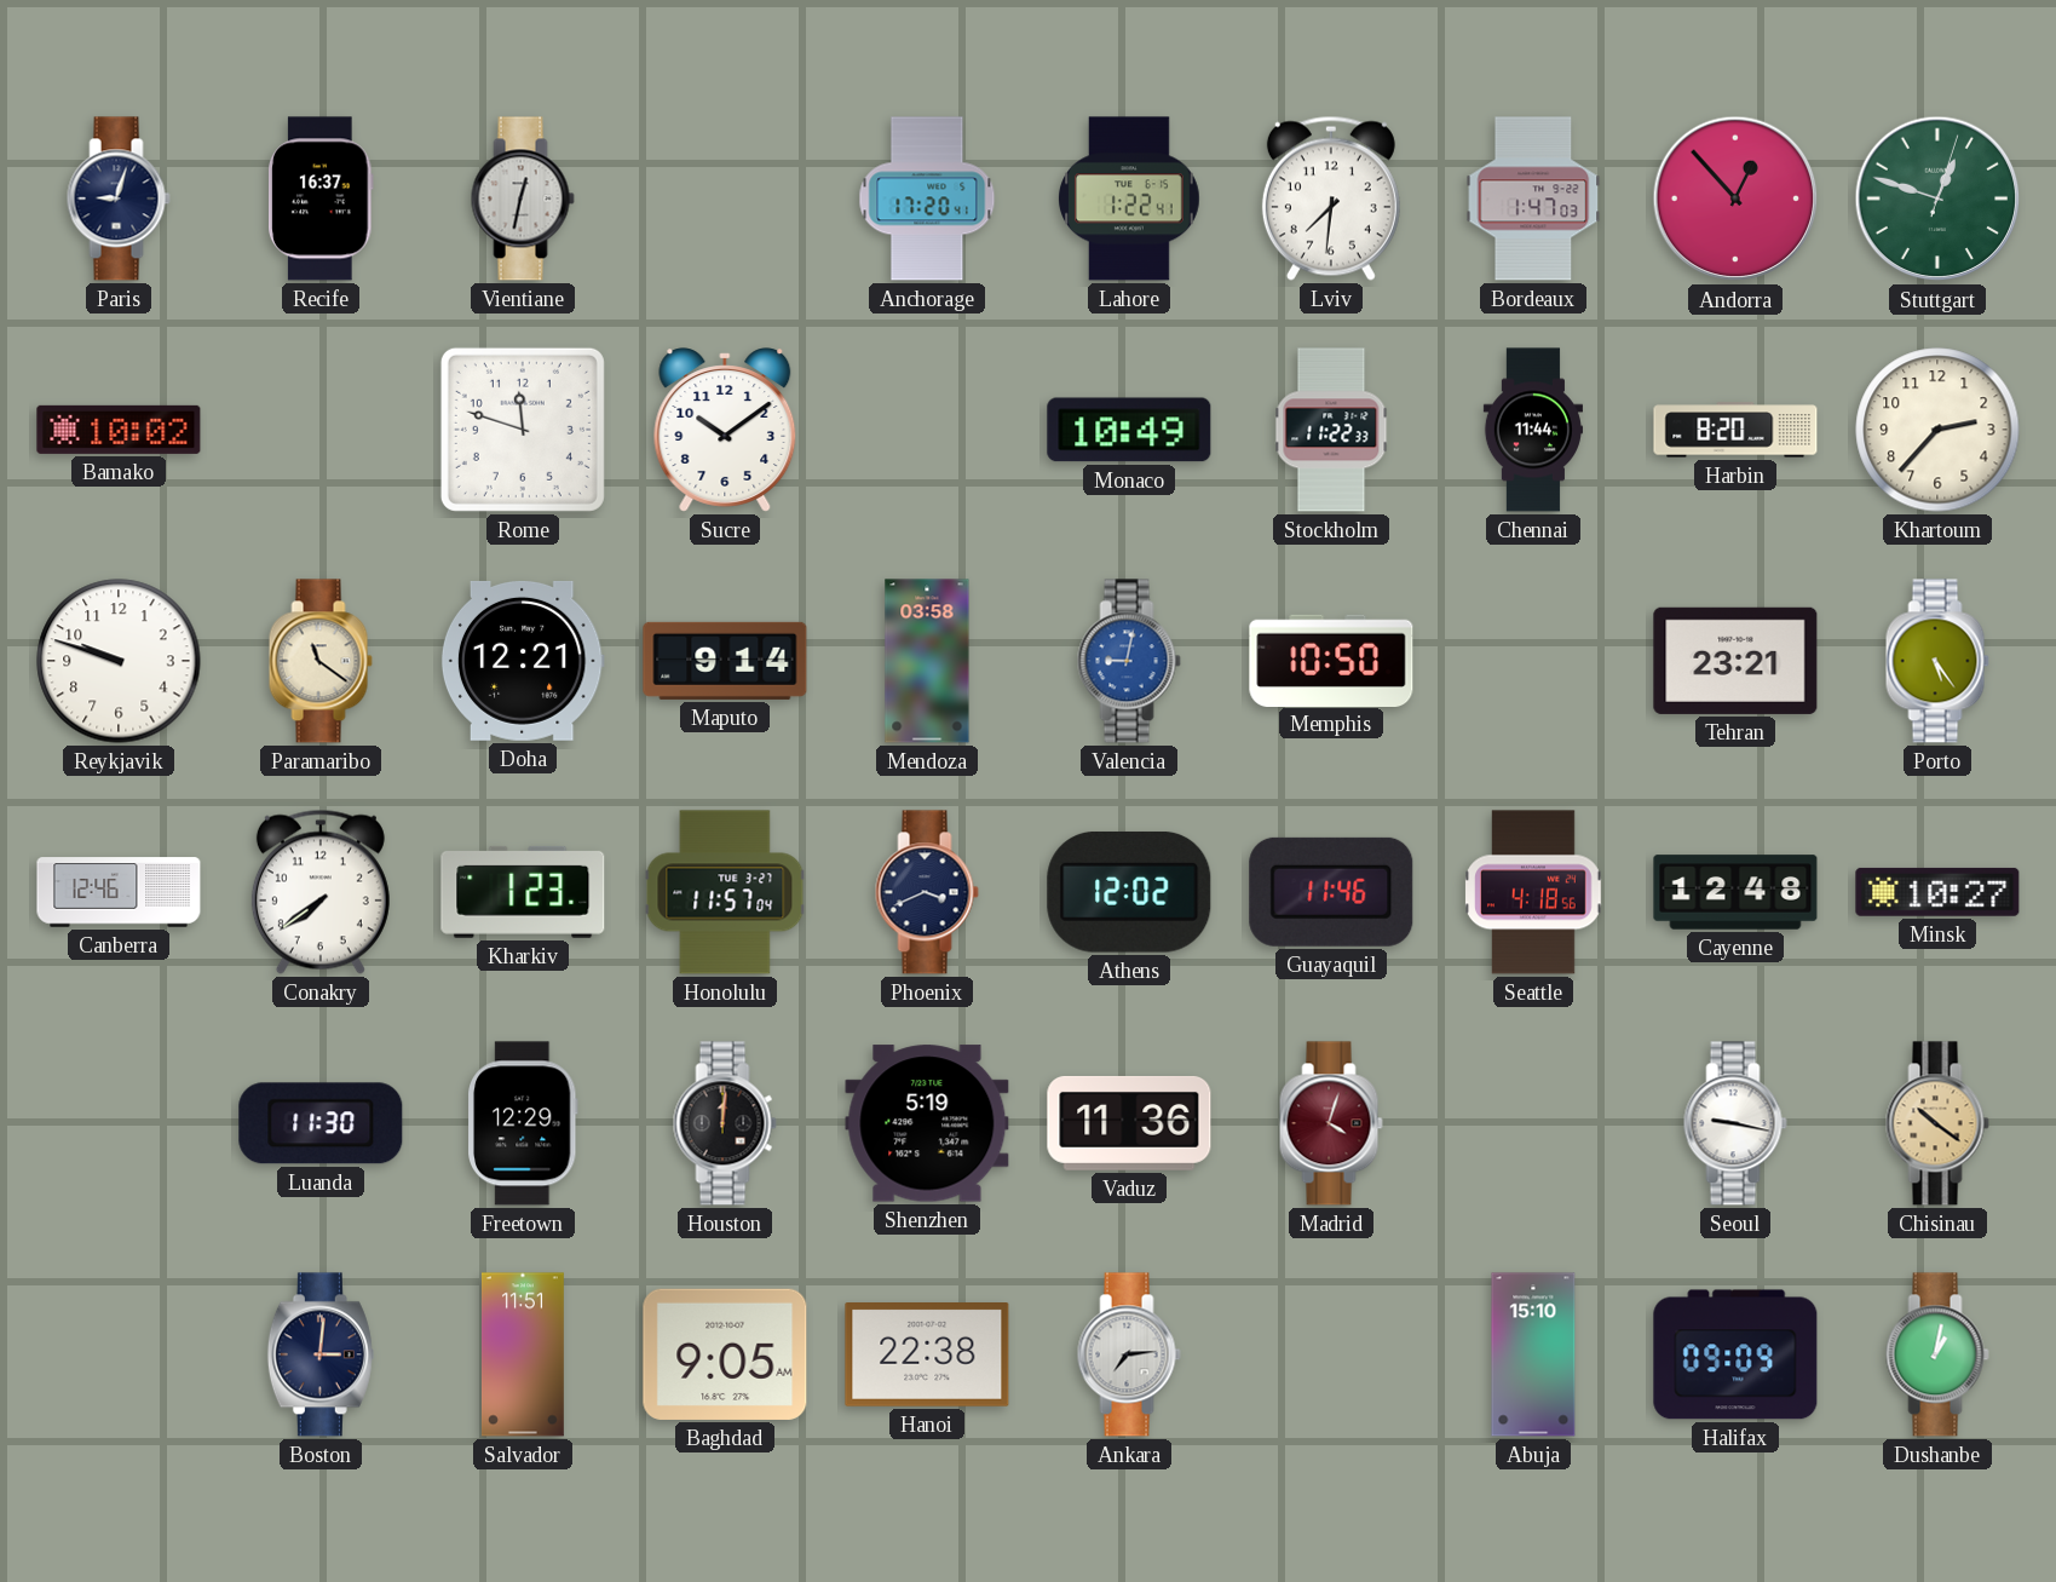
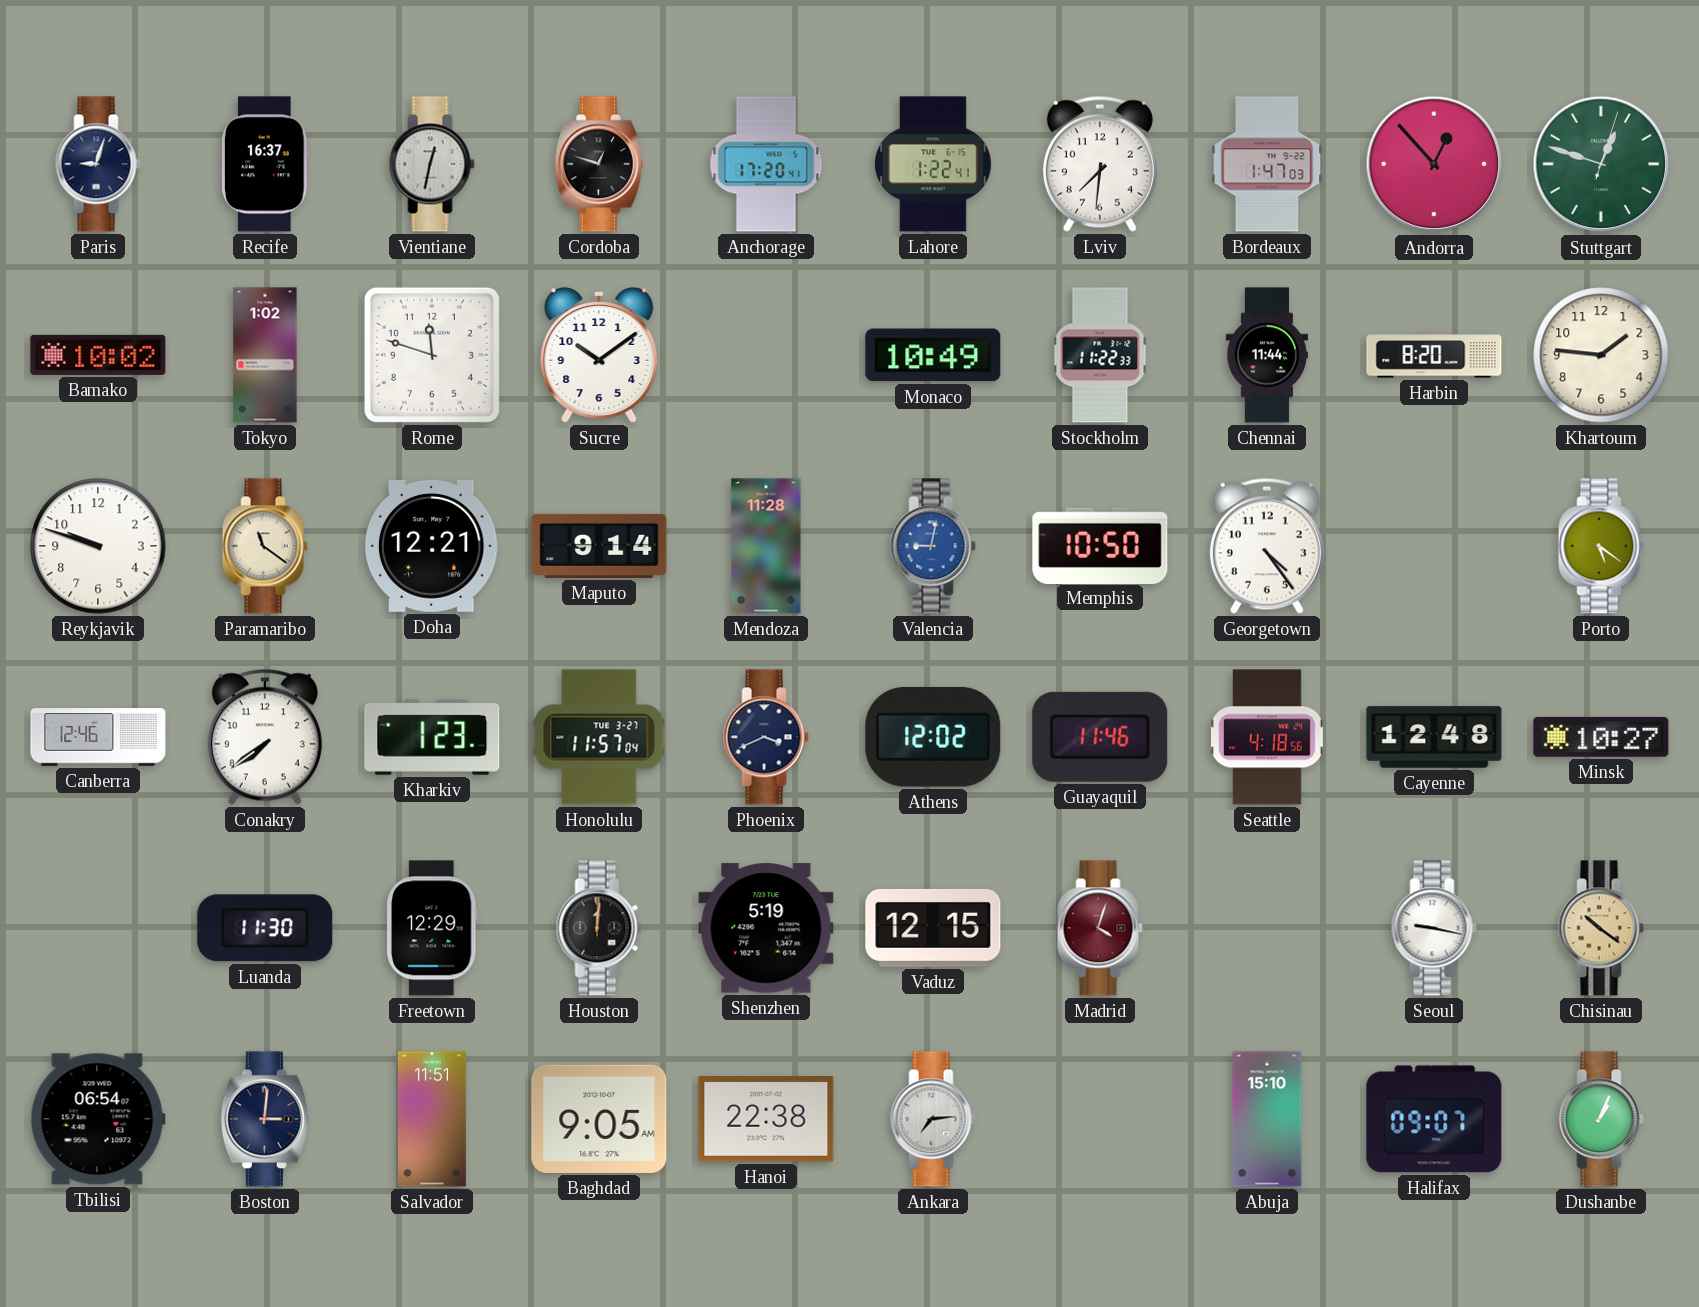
Cordoba: none -> 12:48 (599, 164)
Tokyo: none -> 1:02 (265, 355)
Khartoum: 2:37 -> 1:46 (1601, 355)
Mendoza: 03:58 -> 11:28 (766, 546)
Georgetown: none -> 4:24 (1267, 546)
Tehran: 23:21 -> none (1735, 661)
Porto: 5:24 -> 5:21 (1601, 546)
Vaduz: 11:36 -> 12:15 (933, 928)
Tbilisi: none -> 06:54 (98, 1119)
Halifax: 09:09 -> 09:07 (1434, 1119)
Dushanbe: 1:02 -> 1:04 (1601, 1119)
